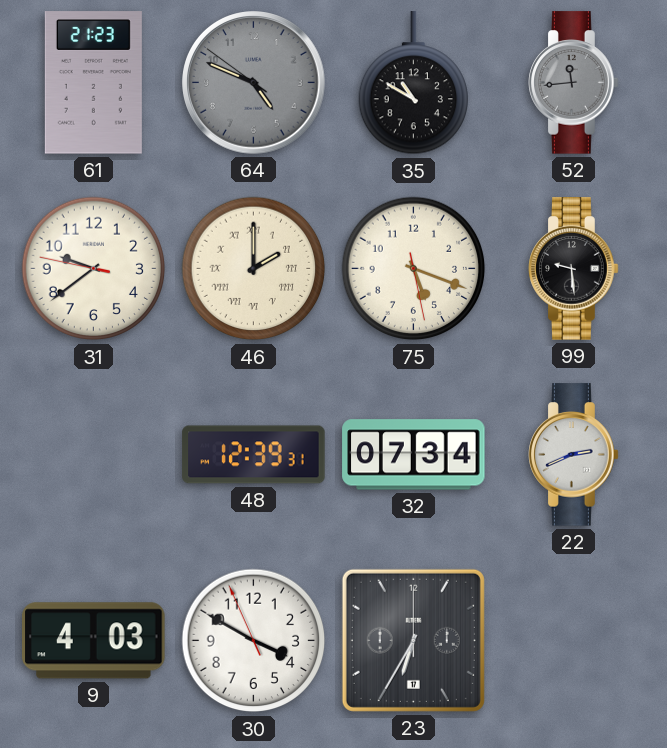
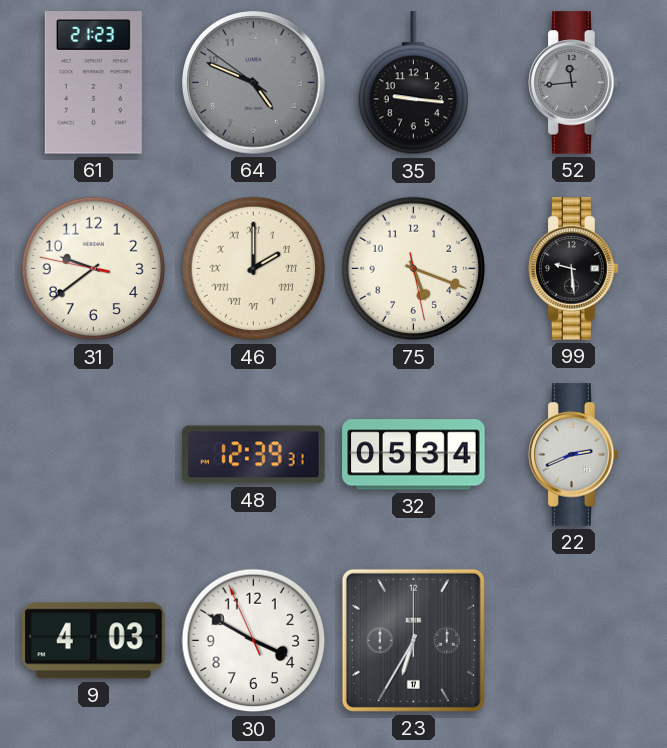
35: 10:50 -> 9:16 (413, 83)
32: 07:34 -> 05:34 (414, 455)
